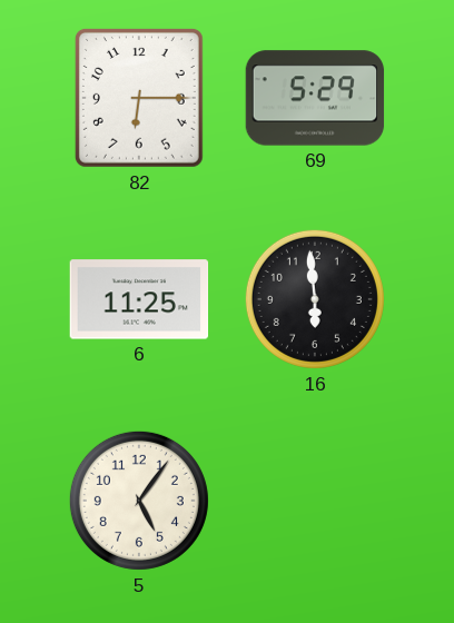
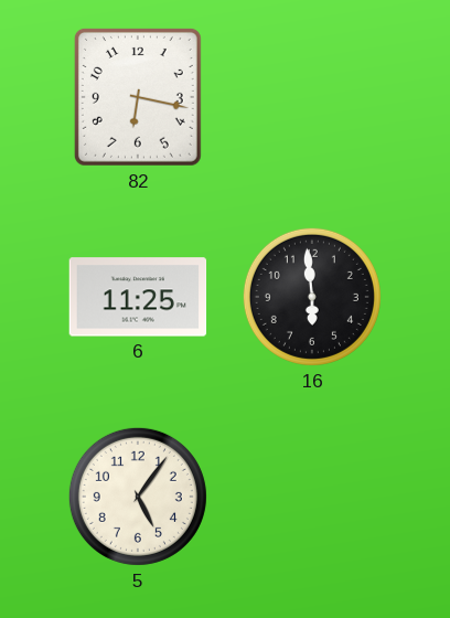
82: 6:15 -> 6:17 (138, 97)
69: 5:29 -> none (315, 98)
